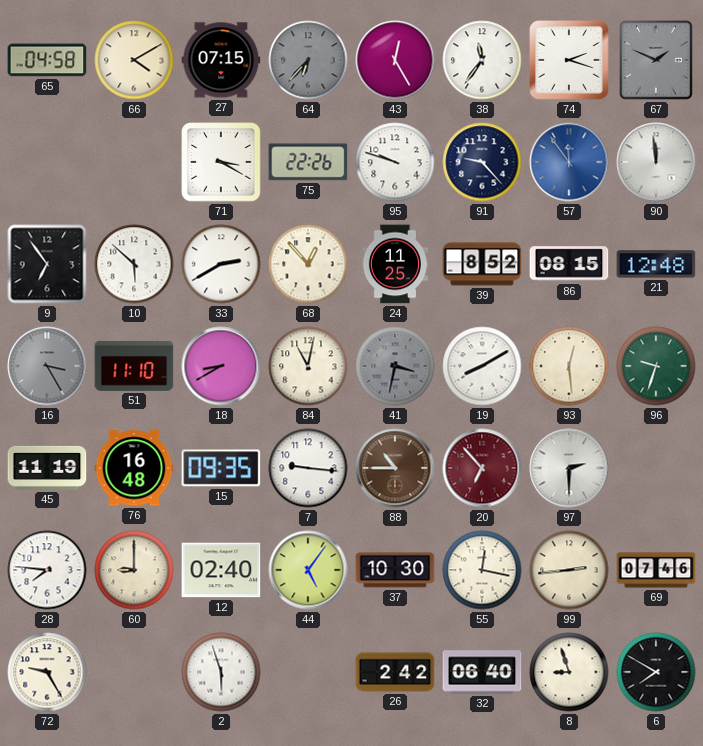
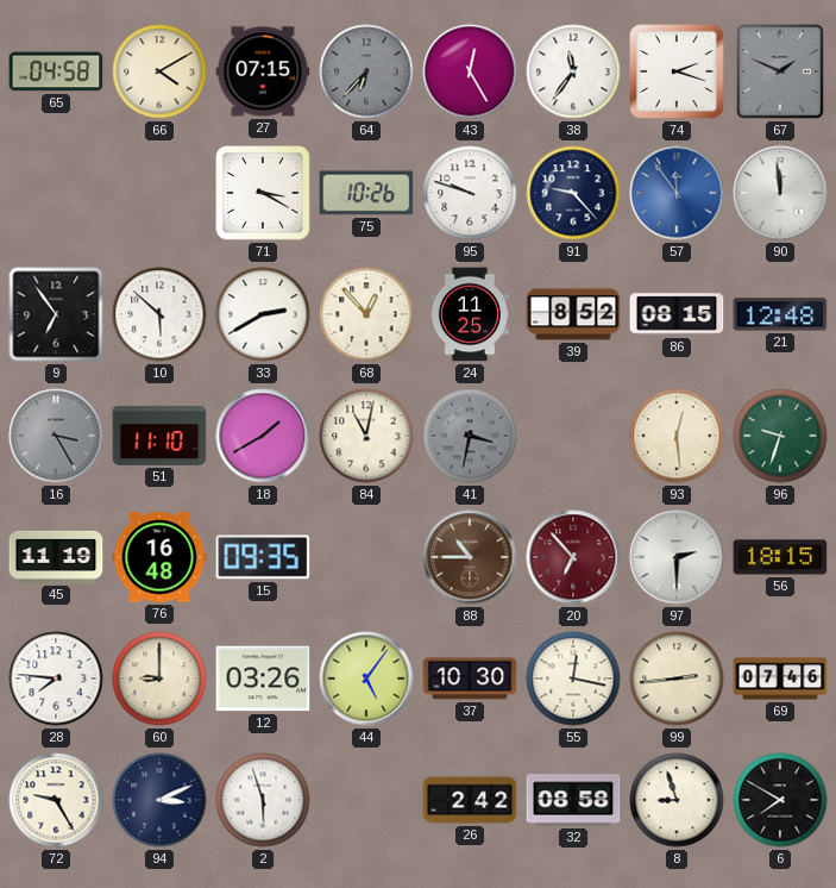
75: 22:26 -> 10:26 (366, 193)
18: 8:40 -> 1:40 (263, 436)
19: 8:10 -> none (482, 366)
7: 9:16 -> none (308, 468)
56: none -> 18:15 (780, 557)
12: 02:40 -> 03:26 (263, 678)
94: none -> 3:11 (159, 800)
32: 06:40 -> 08:58 (573, 800)
